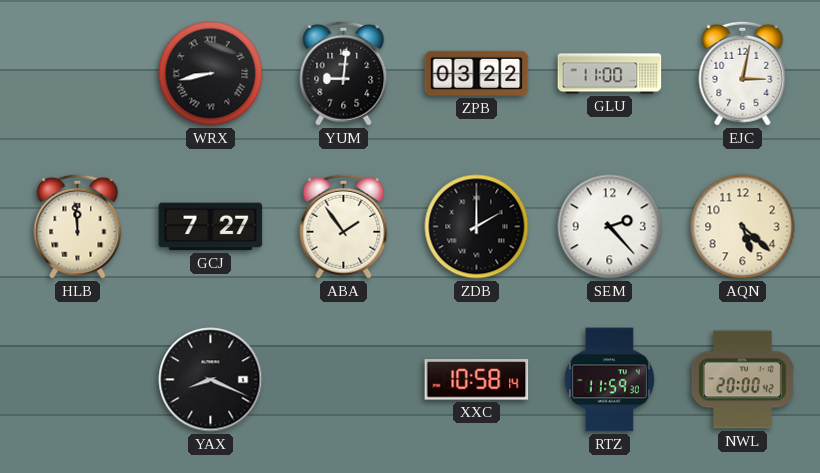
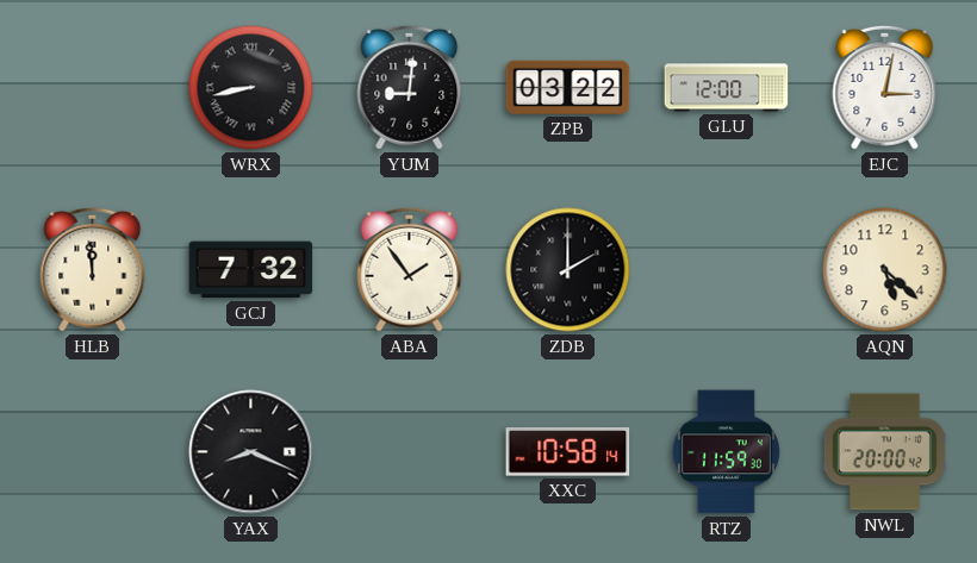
GLU: 11:00 -> 12:00 (727, 88)
GCJ: 7:27 -> 7:32 (251, 270)
SEM: 2:23 -> none (610, 227)
